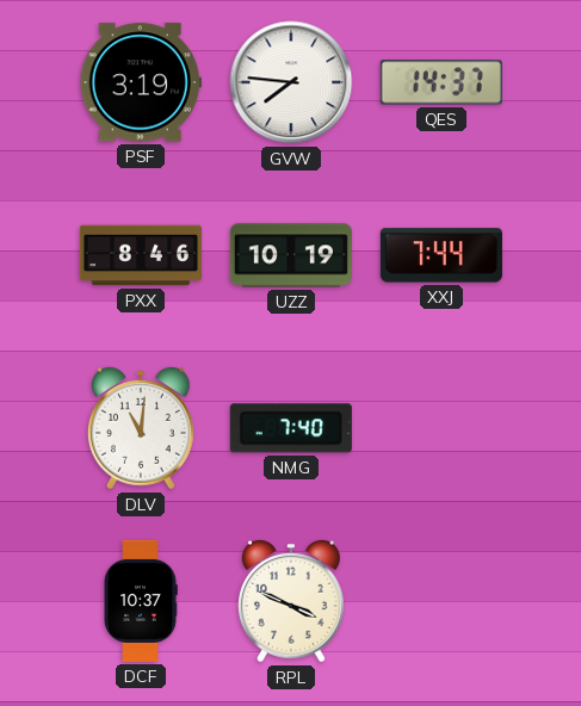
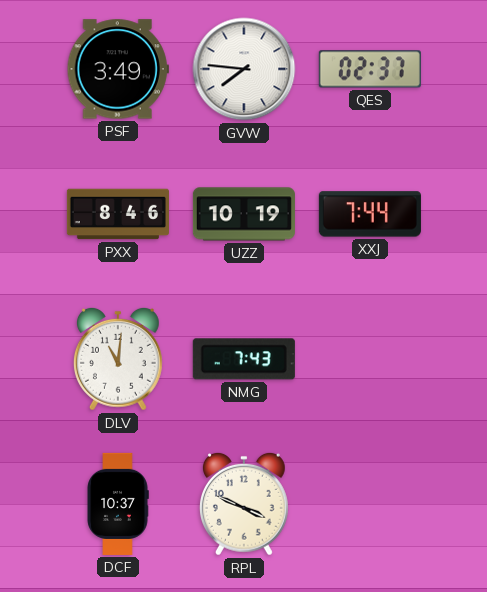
PSF: 3:19 -> 3:49 (118, 69)
QES: 14:37 -> 02:37 (370, 69)
NMG: 7:40 -> 7:43 (244, 359)
